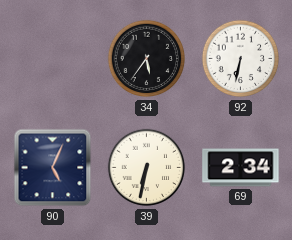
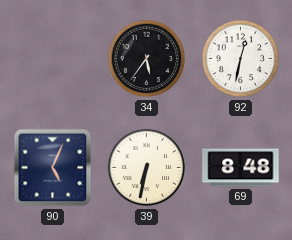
92: 6:32 -> 12:32 (241, 59)
69: 2:34 -> 8:48 (241, 168)
